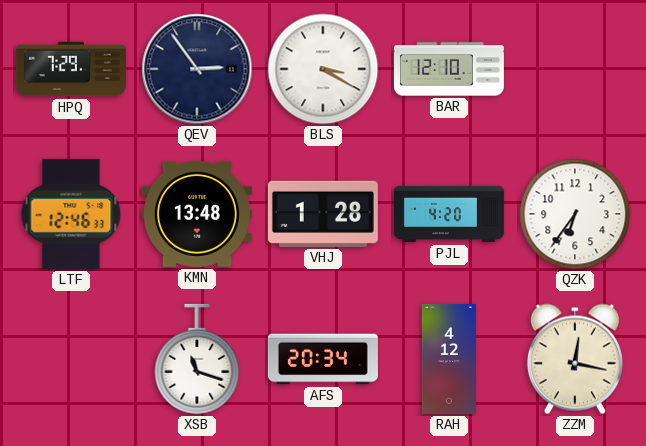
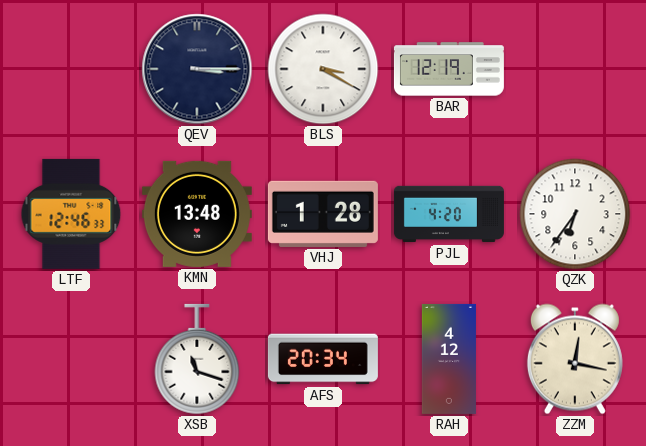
HPQ: 7:29 -> none (71, 69)
QEV: 2:54 -> 3:15 (197, 69)
BAR: 12:10 -> 12:19 (449, 69)
